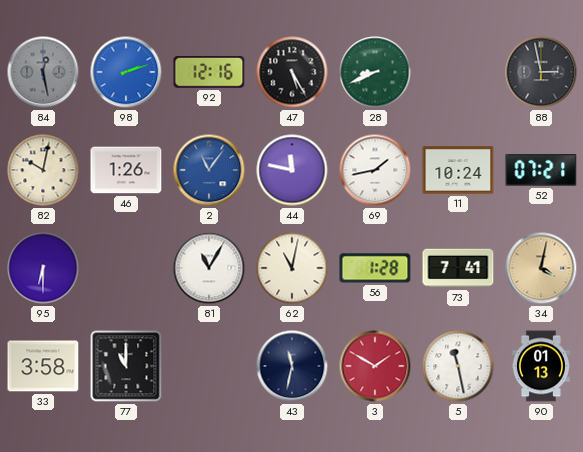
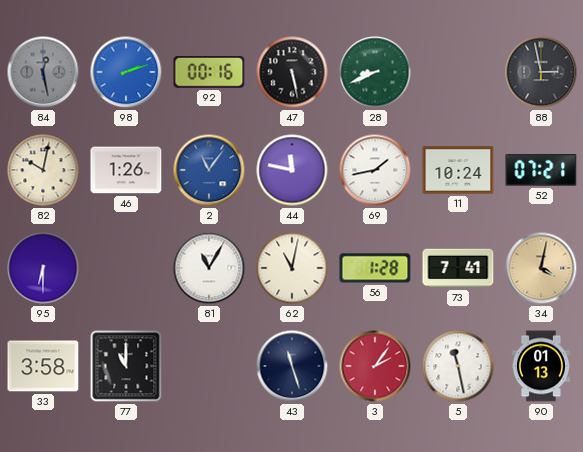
92: 12:16 -> 00:16 (209, 73)
47: 5:25 -> 5:28 (292, 72)
43: 11:32 -> 11:27 (292, 366)
3: 1:50 -> 2:06 (375, 366)
